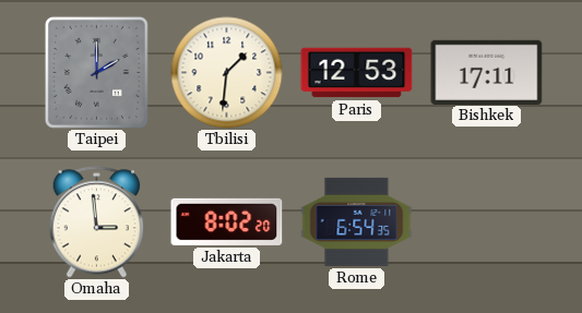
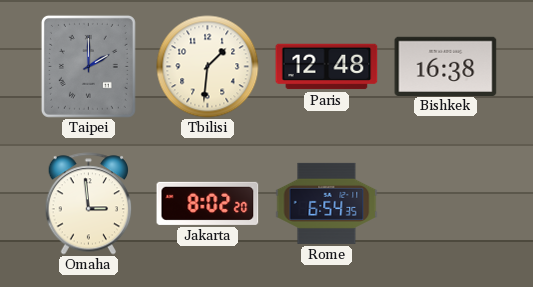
Paris: 12:53 -> 12:48 (327, 67)
Bishkek: 17:11 -> 16:38 (446, 66)
